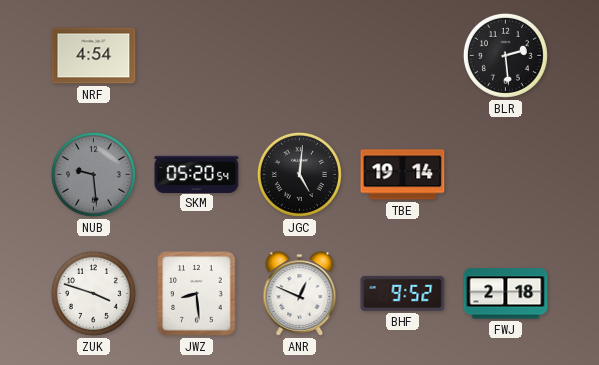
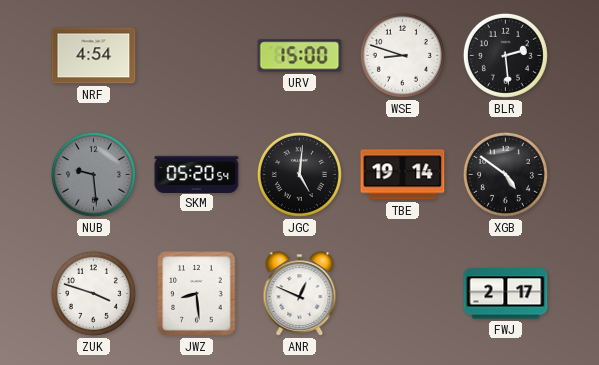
URV: none -> 15:00 (300, 56)
WSE: none -> 8:48 (402, 55)
XGB: none -> 4:51 (505, 174)
BHF: 9:52 -> none (403, 293)
FWJ: 2:18 -> 2:17 (506, 294)
